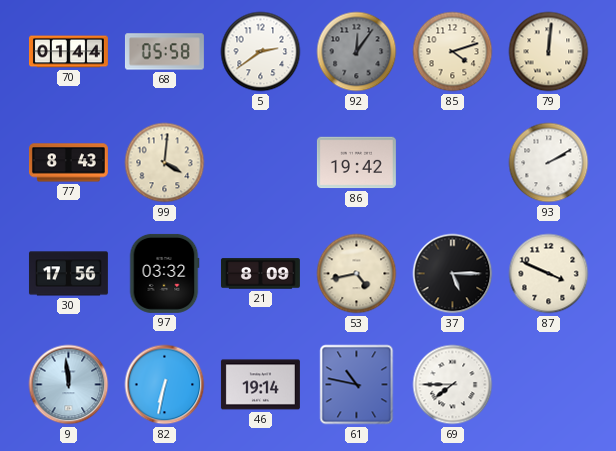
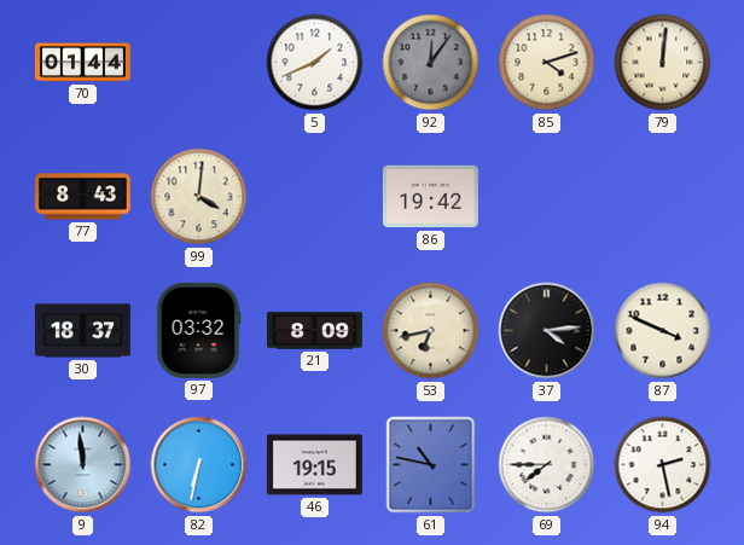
68: 05:58 -> none (164, 52)
5: 2:39 -> 1:41 (315, 63)
93: 2:10 -> none (549, 163)
30: 17:56 -> 18:37 (82, 331)
53: 4:43 -> 6:43 (431, 331)
37: 5:15 -> 4:14 (547, 331)
46: 19:14 -> 19:15 (314, 465)
94: none -> 2:28 (663, 465)
